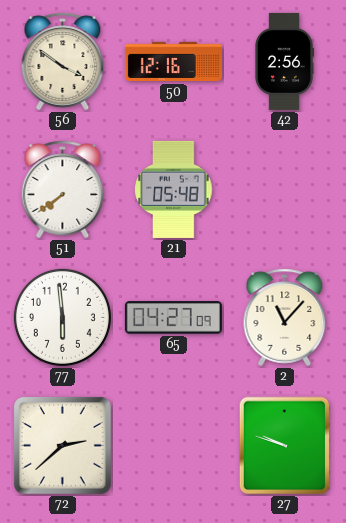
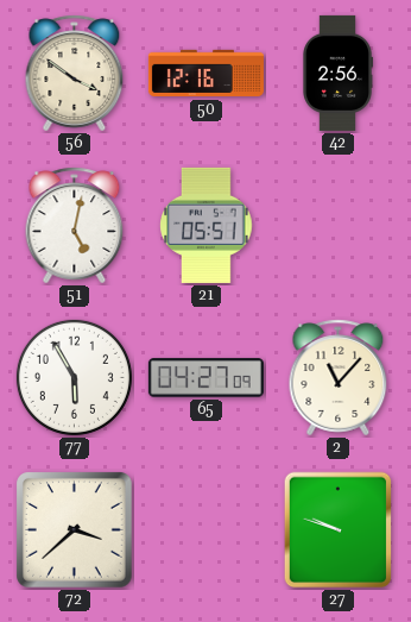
51: 7:39 -> 5:02 (75, 226)
21: 05:48 -> 05:51 (207, 225)
77: 5:59 -> 5:55 (74, 377)
72: 2:38 -> 3:38 (75, 530)
